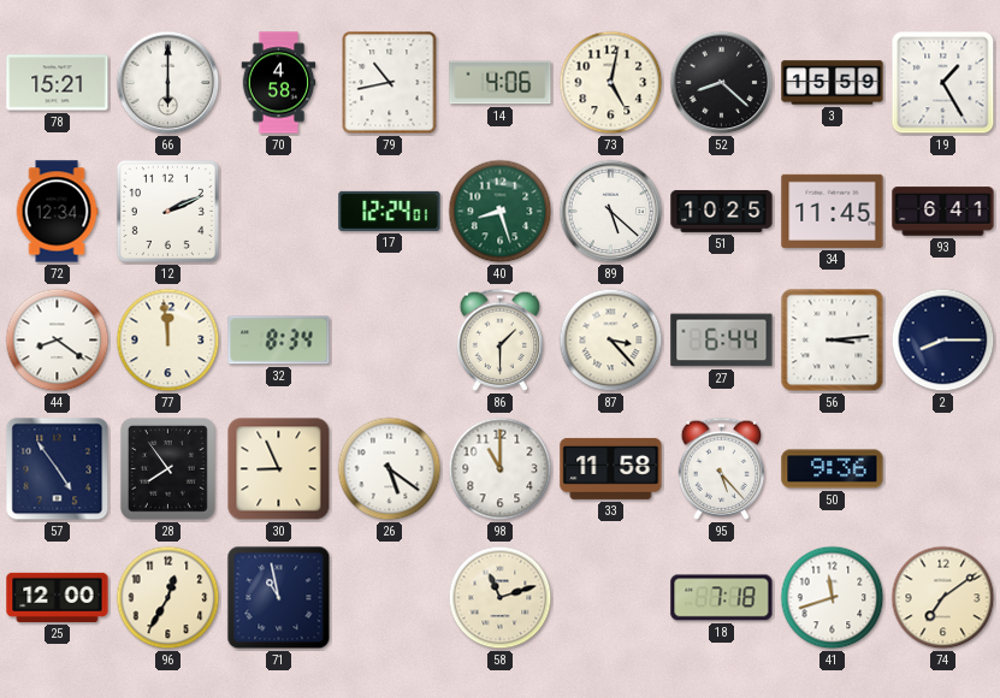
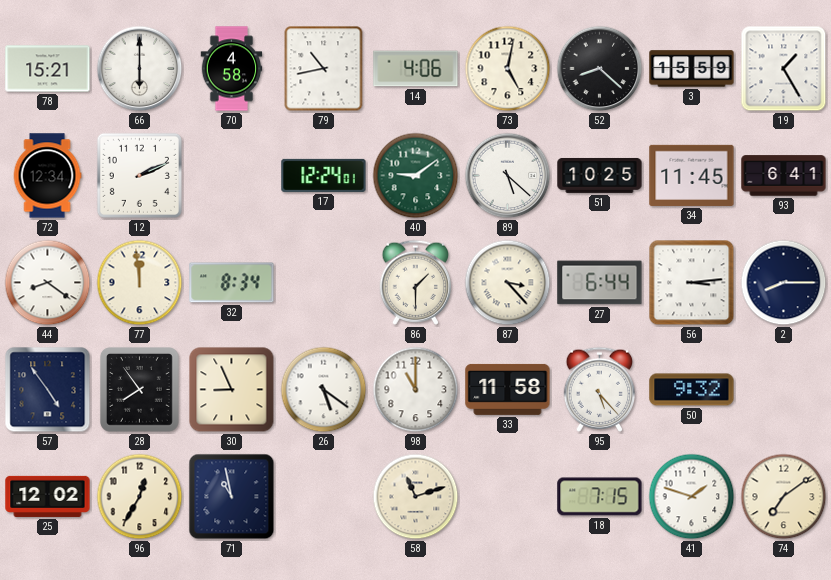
40: 8:27 -> 9:09 (416, 176)
50: 9:36 -> 9:32 (692, 390)
25: 12:00 -> 12:02 (48, 496)
18: 7:18 -> 7:15 (600, 497)
41: 11:42 -> 1:48 (692, 497)
